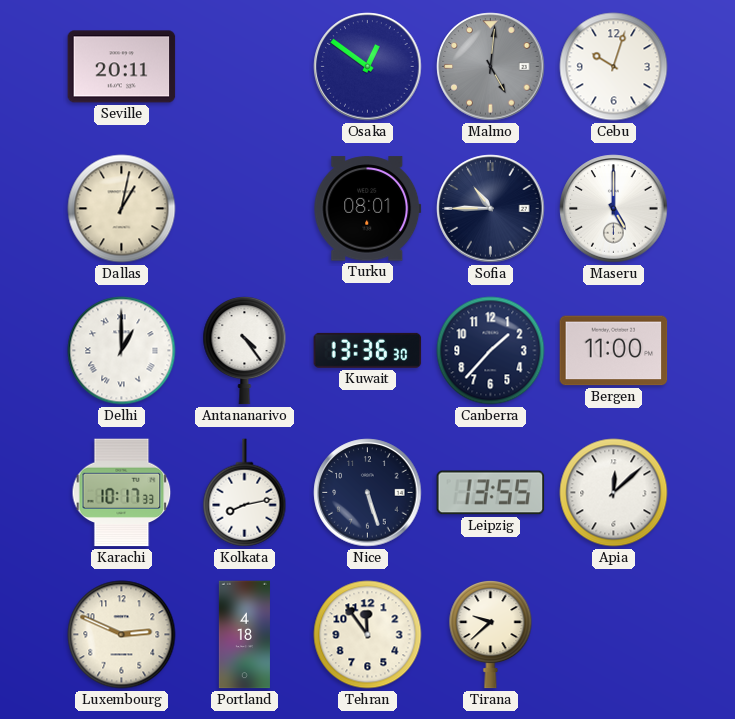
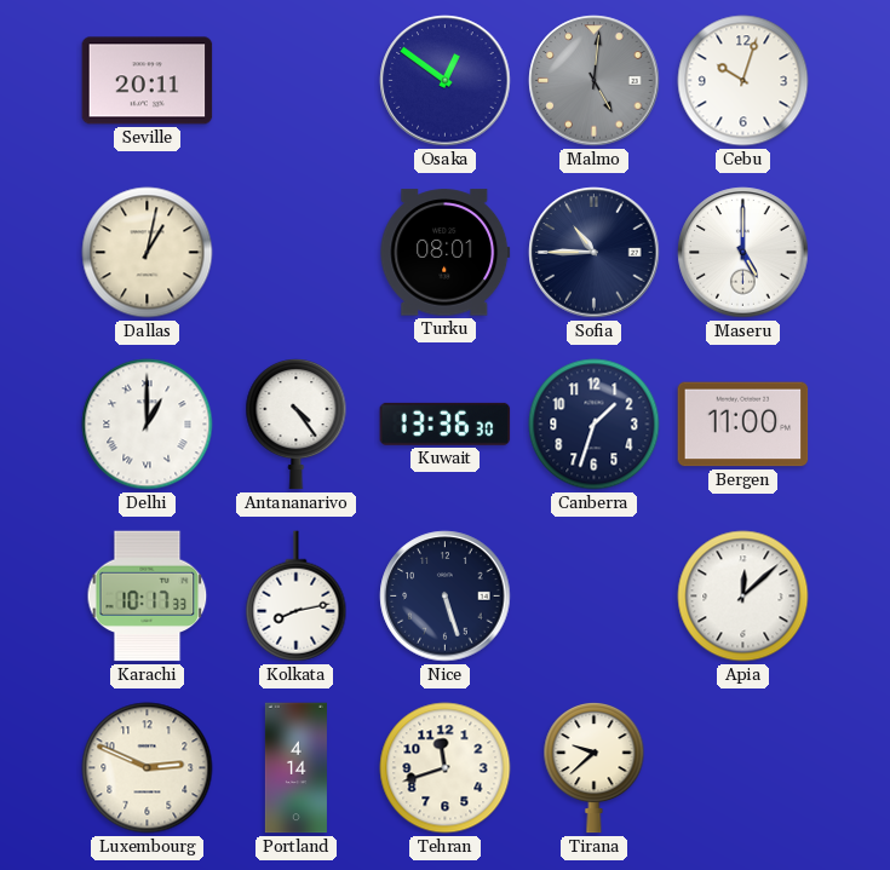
Canberra: 1:37 -> 1:33 (595, 425)
Leipzig: 13:55 -> none (491, 493)
Portland: 4:18 -> 4:14 (295, 768)
Tehran: 11:54 -> 11:42 (446, 768)
